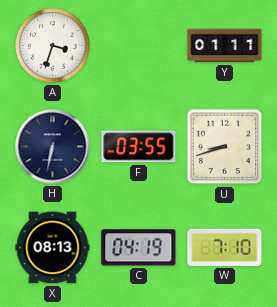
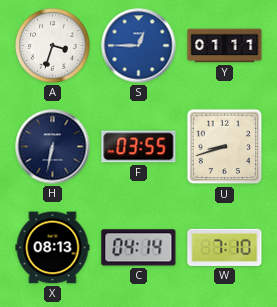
S: none -> 12:45 (139, 46)
C: 04:19 -> 04:14 (139, 248)
